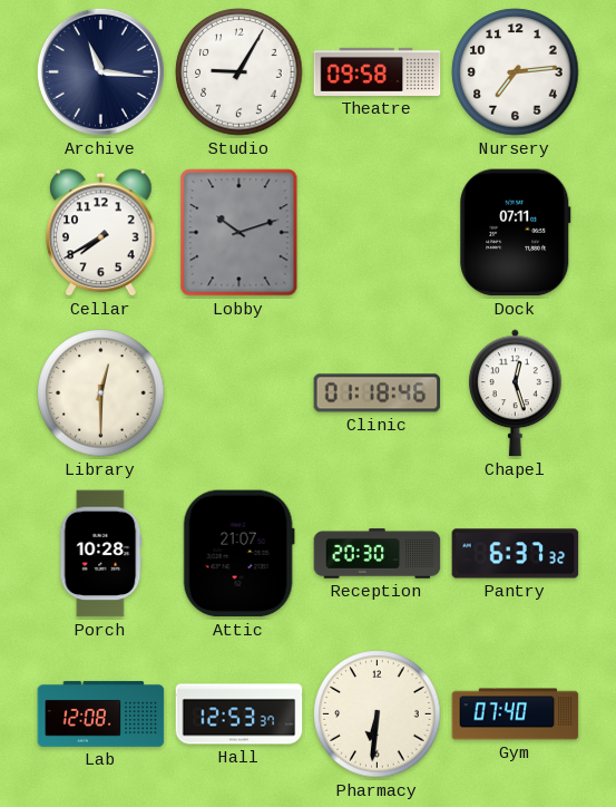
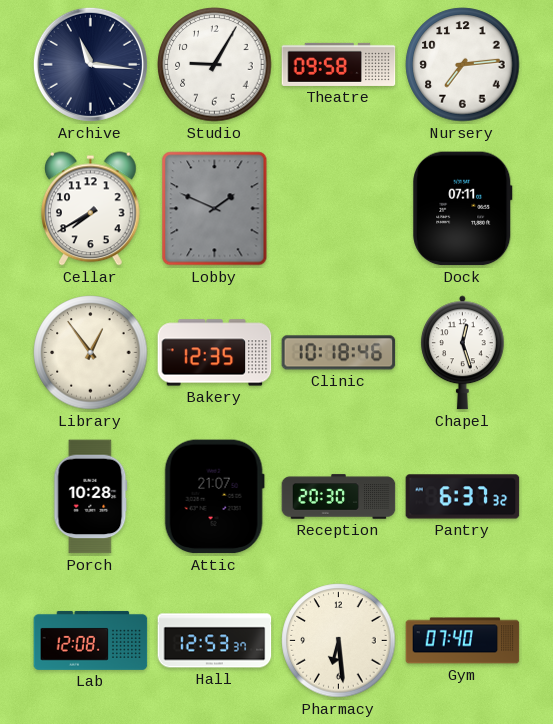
Lobby: 10:12 -> 1:49 (215, 209)
Library: 12:30 -> 12:54 (91, 353)
Bakery: none -> 12:35 (215, 353)
Clinic: 01:18 -> 10:18 (339, 353)
Pharmacy: 6:31 -> 6:29 (339, 641)
